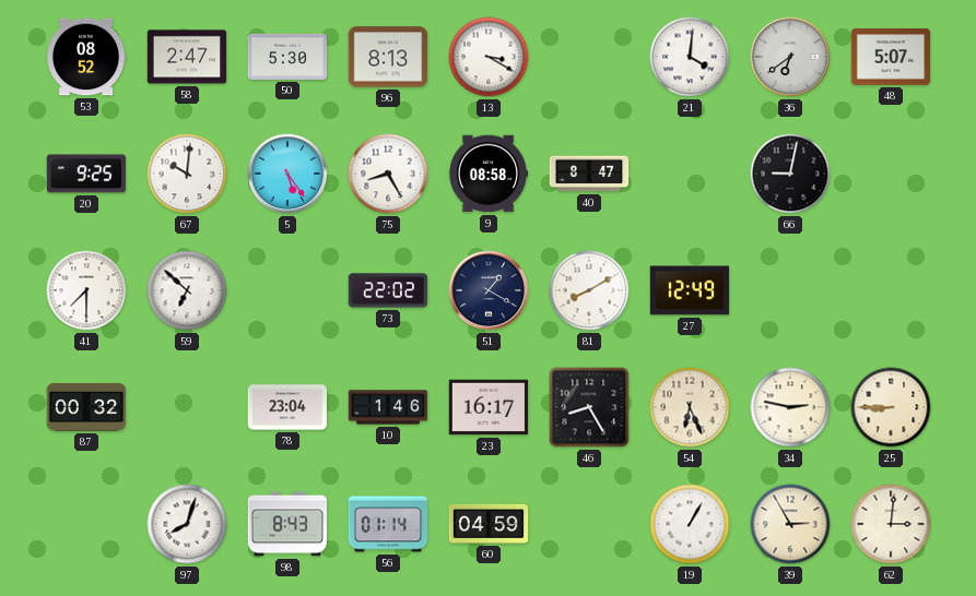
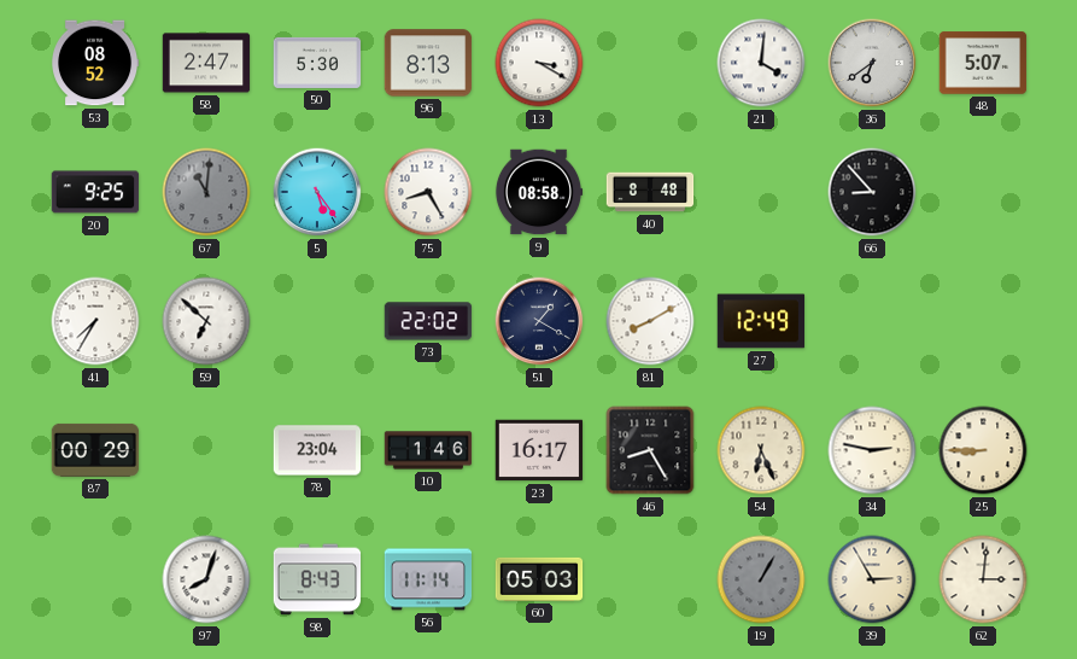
67: 10:01 -> 11:01 (206, 192)
67 dial: white -> grey (206, 192)
40: 8:47 -> 8:48 (650, 192)
66: 9:02 -> 8:53 (872, 192)
41: 7:30 -> 7:35 (95, 321)
87: 00:32 -> 00:29 (95, 450)
56: 01:14 -> 11:14 (428, 579)
60: 04:59 -> 05:03 (539, 579)
19 dial: white -> grey (761, 579)
